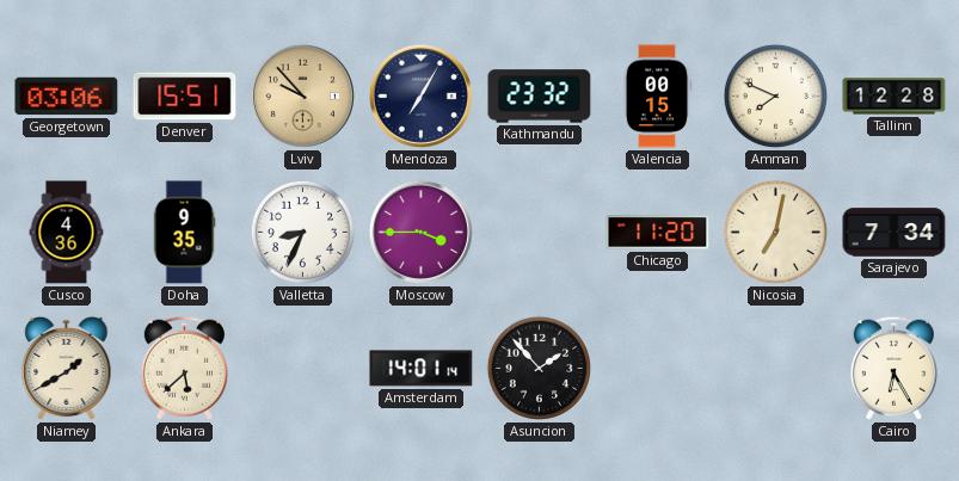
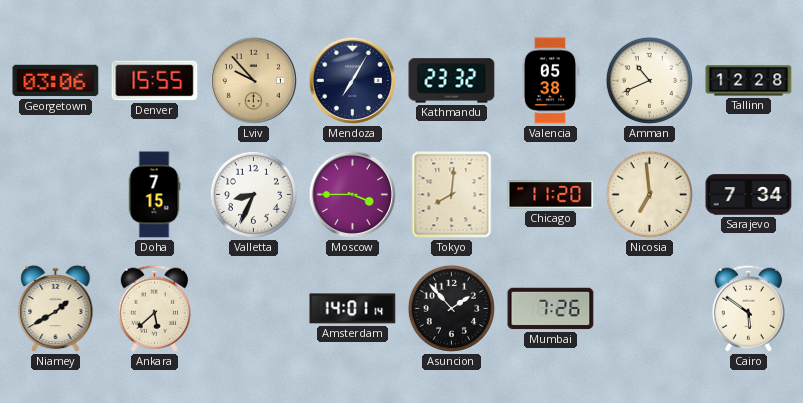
Denver: 15:51 -> 15:55 (155, 81)
Valencia: 00:15 -> 05:38 (550, 81)
Amman: 7:49 -> 10:41 (649, 80)
Cusco: 4:36 -> none (67, 233)
Doha: 9:35 -> 7:15 (154, 195)
Tokyo: none -> 8:01 (452, 195)
Nicosia: 7:02 -> 6:59 (649, 194)
Mumbai: none -> 7:26 (551, 309)
Cairo: 6:25 -> 5:51 (748, 308)
